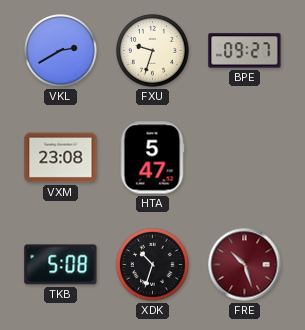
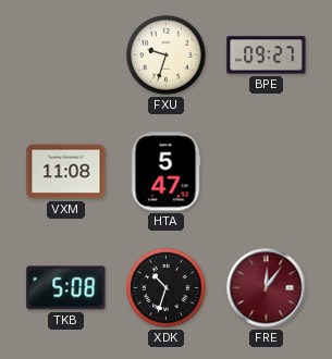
VKL: 2:40 -> none (61, 51)
VXM: 23:08 -> 11:08 (66, 172)
FRE: 10:27 -> 12:06 (267, 288)
